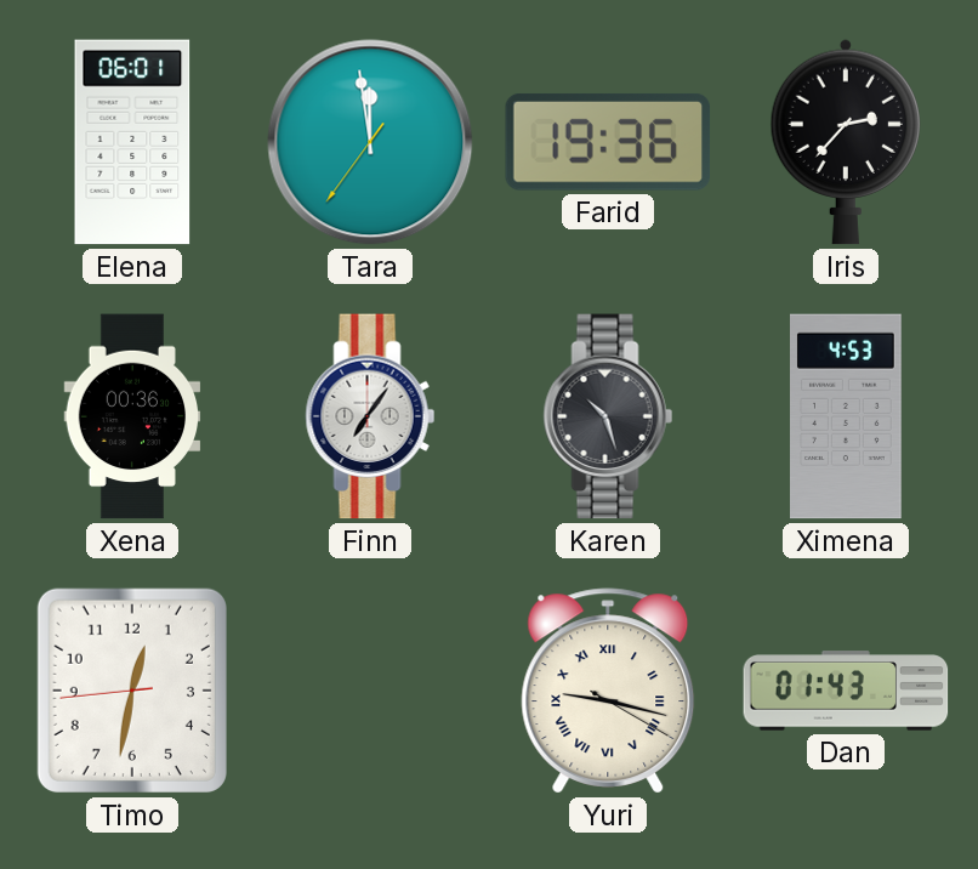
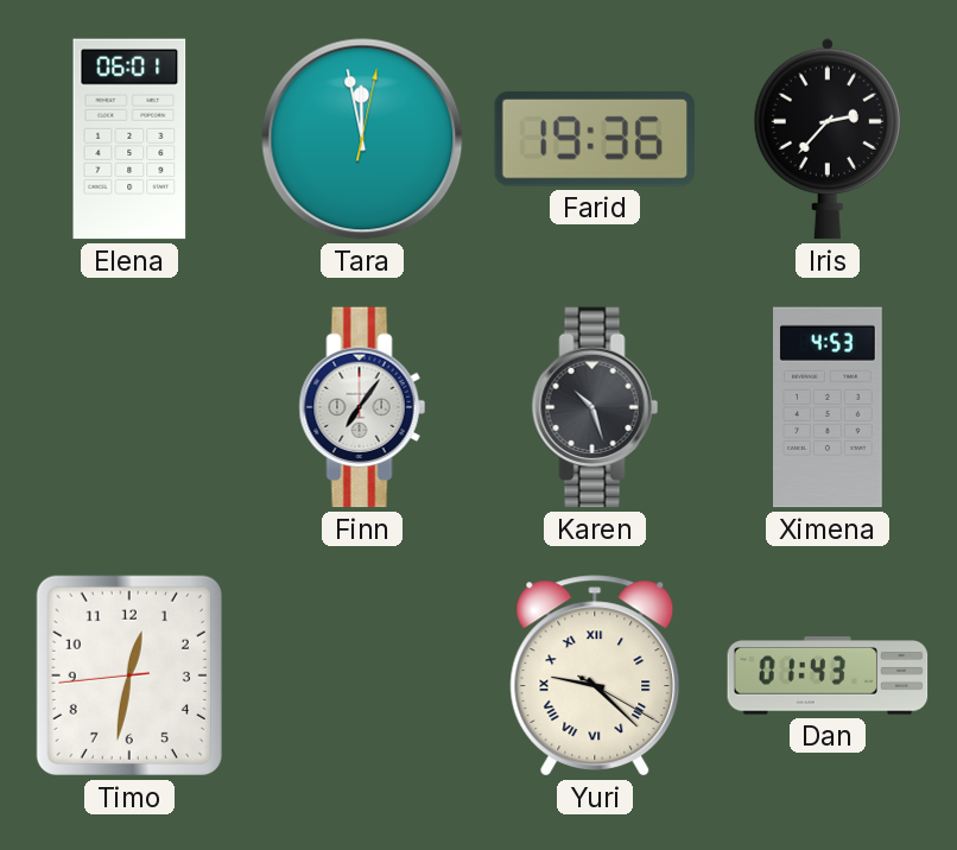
Tara: 11:58:36 -> 11:58:02 (362, 139)
Xena: 00:36 -> none (132, 416)
Yuri: 9:17 -> 9:22 (595, 675)
